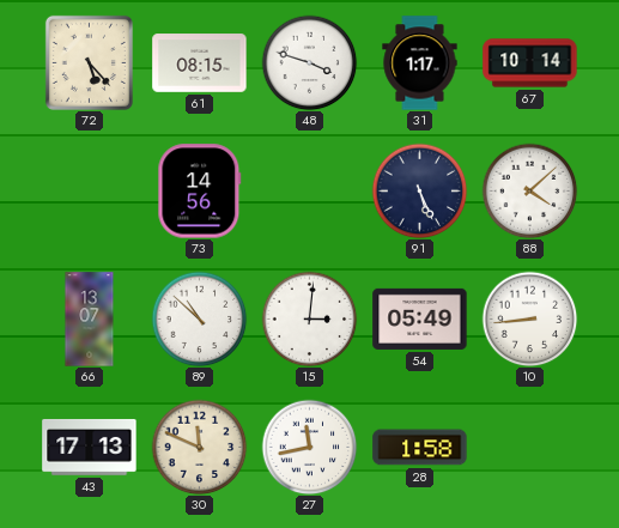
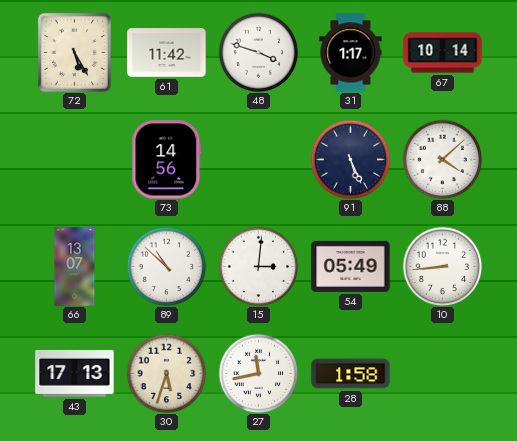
72: 5:23 -> 5:25 (74, 52)
61: 08:15 -> 11:42 (167, 53)
30: 11:49 -> 5:33 (166, 373)
